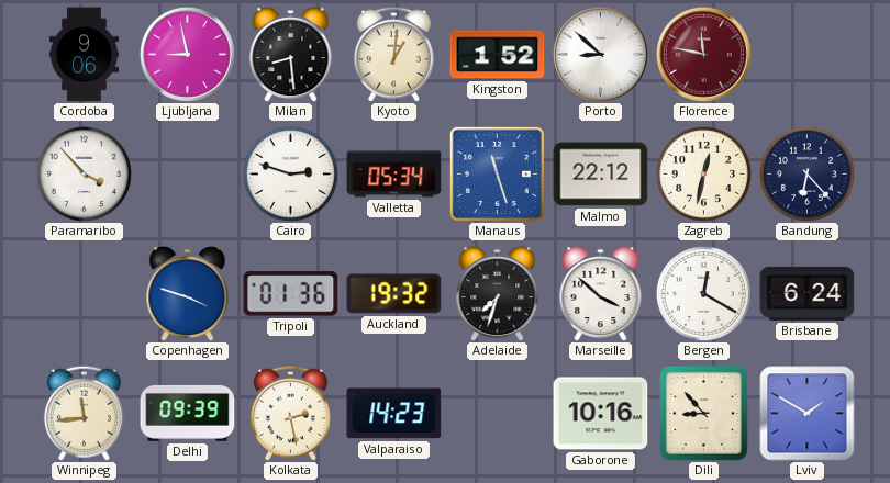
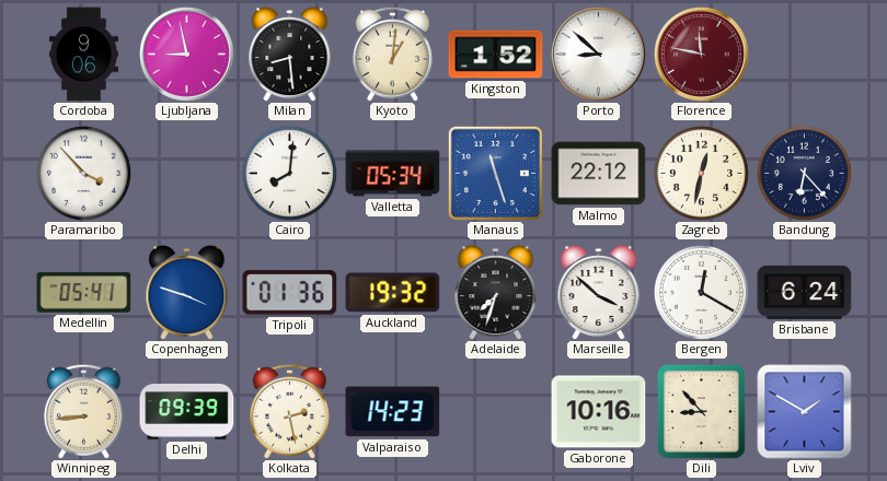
Cairo: 2:48 -> 8:01 (289, 173)
Medellin: none -> 05:41 (84, 293)
Winnipeg: 11:44 -> 8:44 (83, 411)
